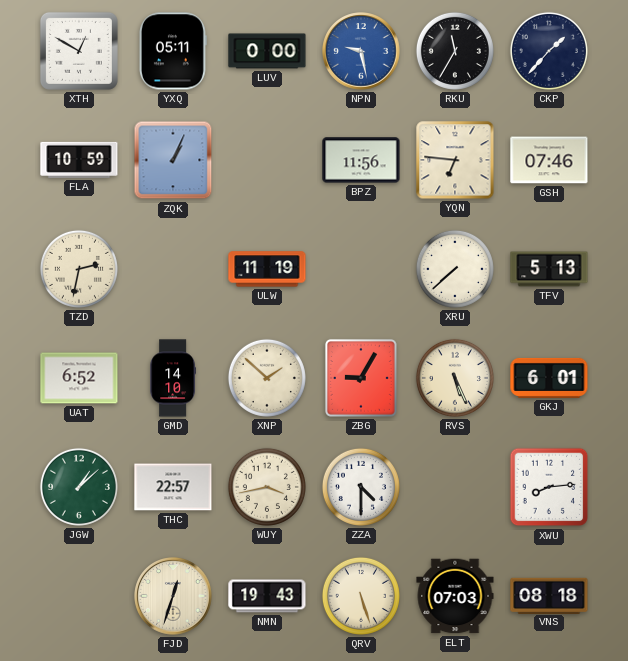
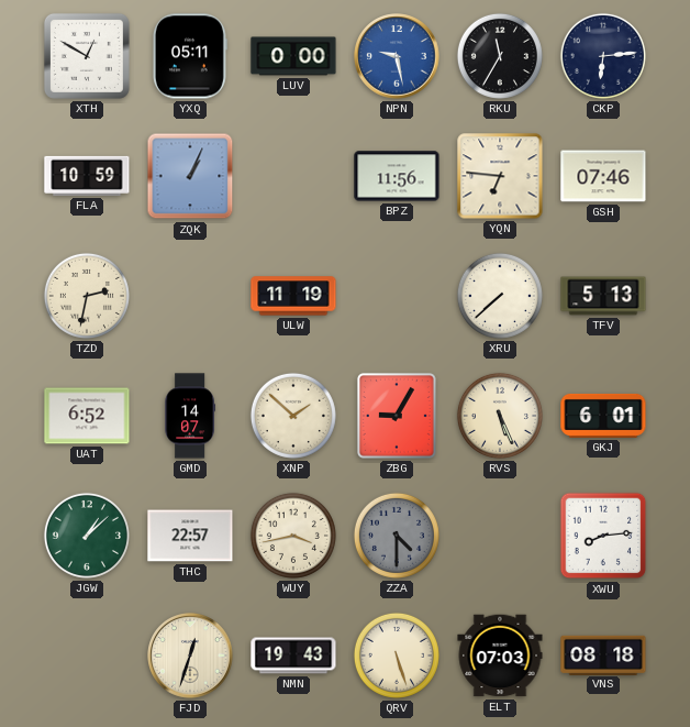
CKP: 1:37 -> 6:14 (603, 56)
GMD: 14:10 -> 14:07 (189, 416)
ZZA dial: white -> grey (397, 536)
